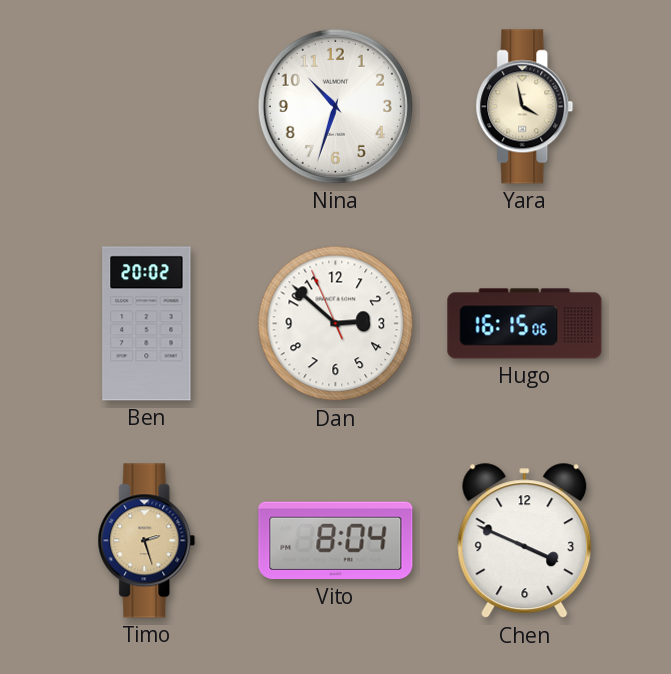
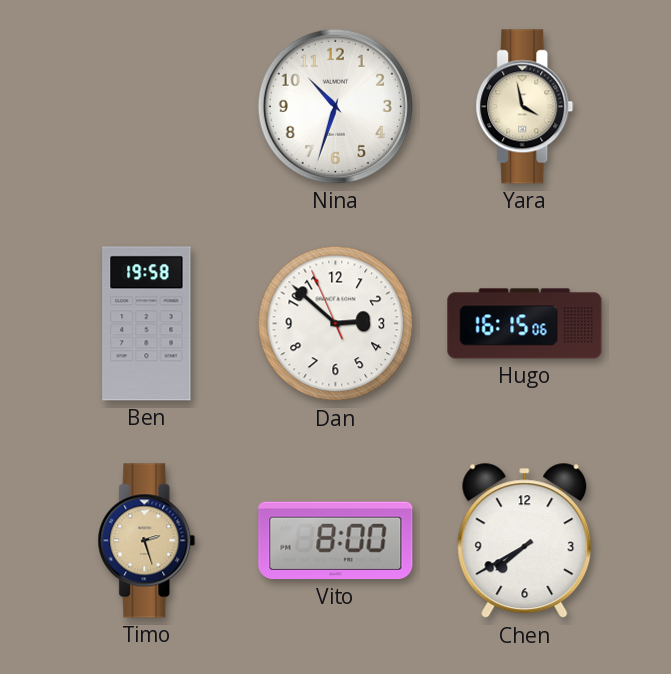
Ben: 20:02 -> 19:58 (147, 324)
Vito: 8:04 -> 8:00 (336, 541)
Chen: 3:49 -> 7:40 (525, 541)
